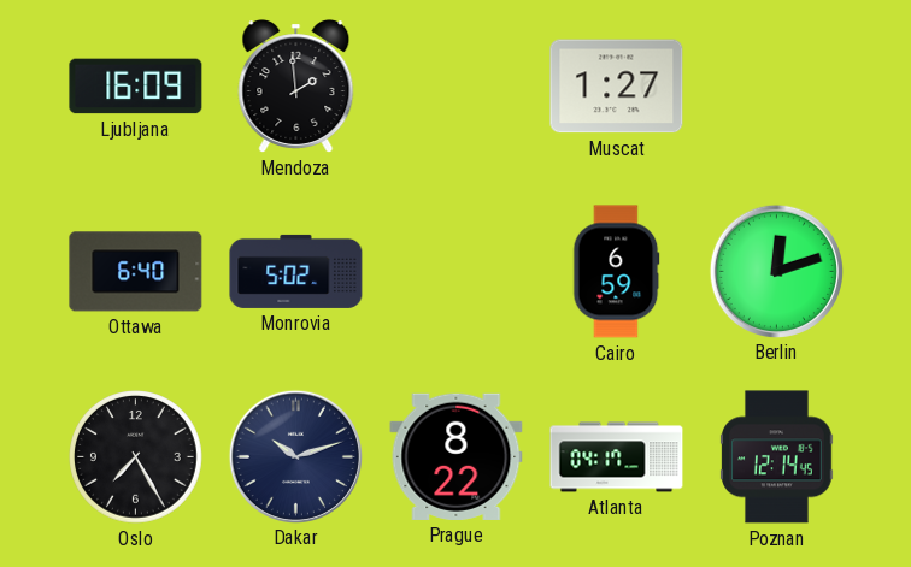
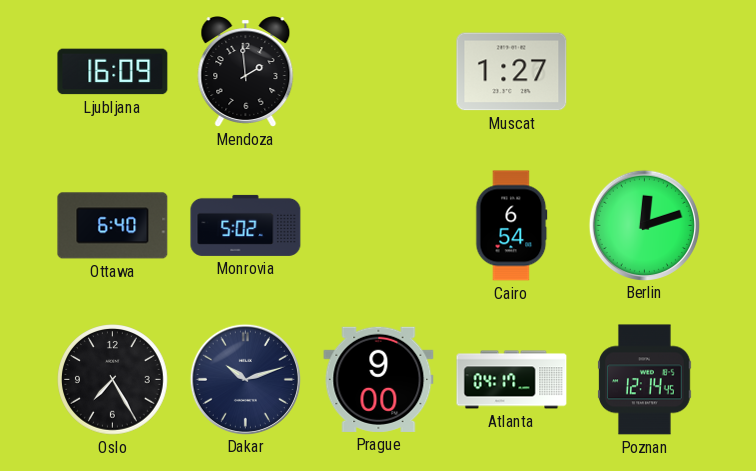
Cairo: 6:59 -> 6:54 (512, 226)
Prague: 8:22 -> 9:00 (379, 379)
